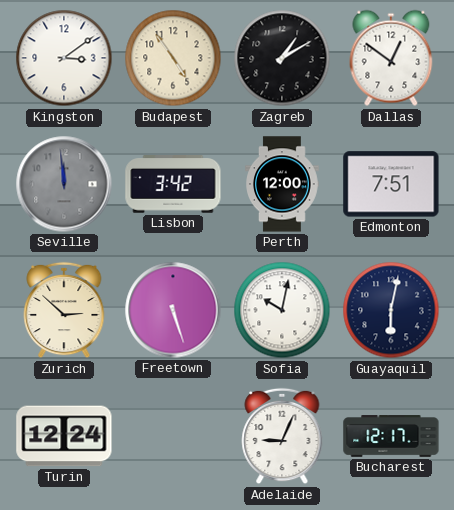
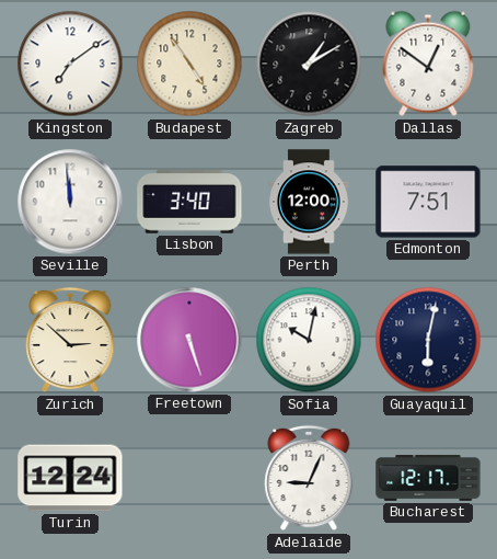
Kingston: 3:09 -> 7:09 (70, 64)
Seville dial: grey -> white (70, 202)
Lisbon: 3:42 -> 3:40 (189, 202)
